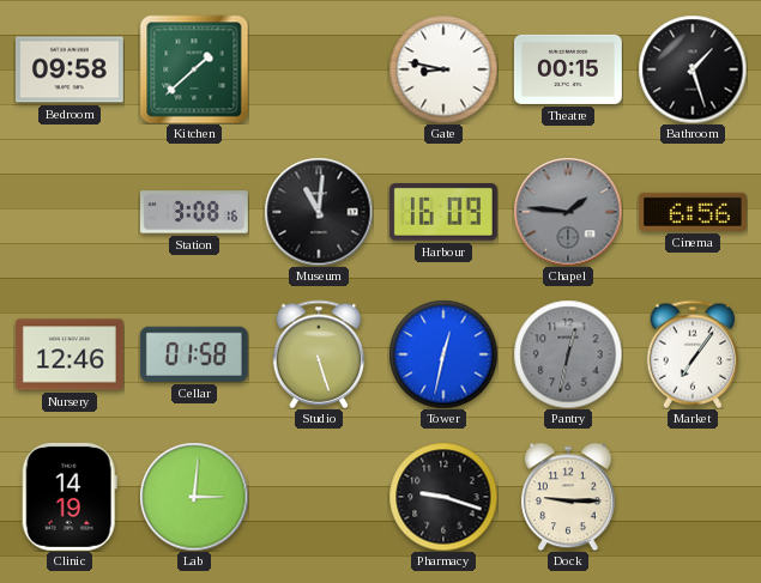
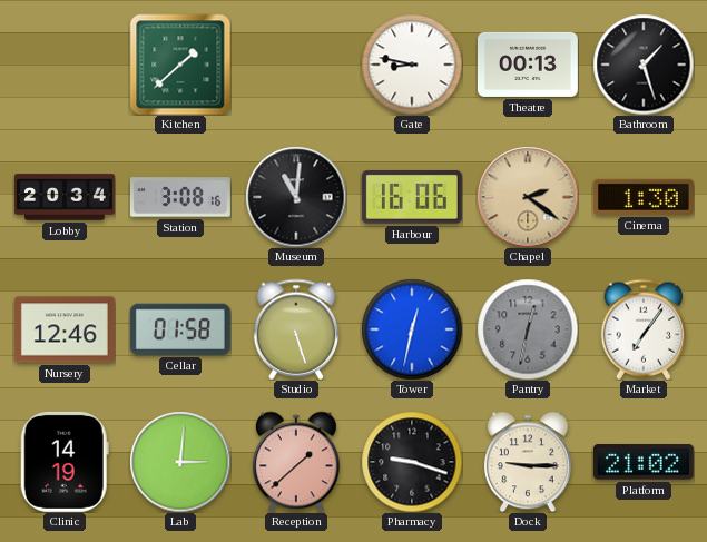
Bedroom: 09:58 -> none (70, 69)
Theatre: 00:15 -> 00:13 (528, 65)
Lobby: none -> 20:34 (66, 197)
Harbour: 16:09 -> 16:06 (412, 198)
Chapel: 1:46 -> 2:21 (528, 197)
Chapel dial: grey -> champagne (528, 197)
Cinema: 6:56 -> 1:30 (644, 197)
Reception: none -> 1:38 (297, 462)
Platform: none -> 21:02 (644, 462)
